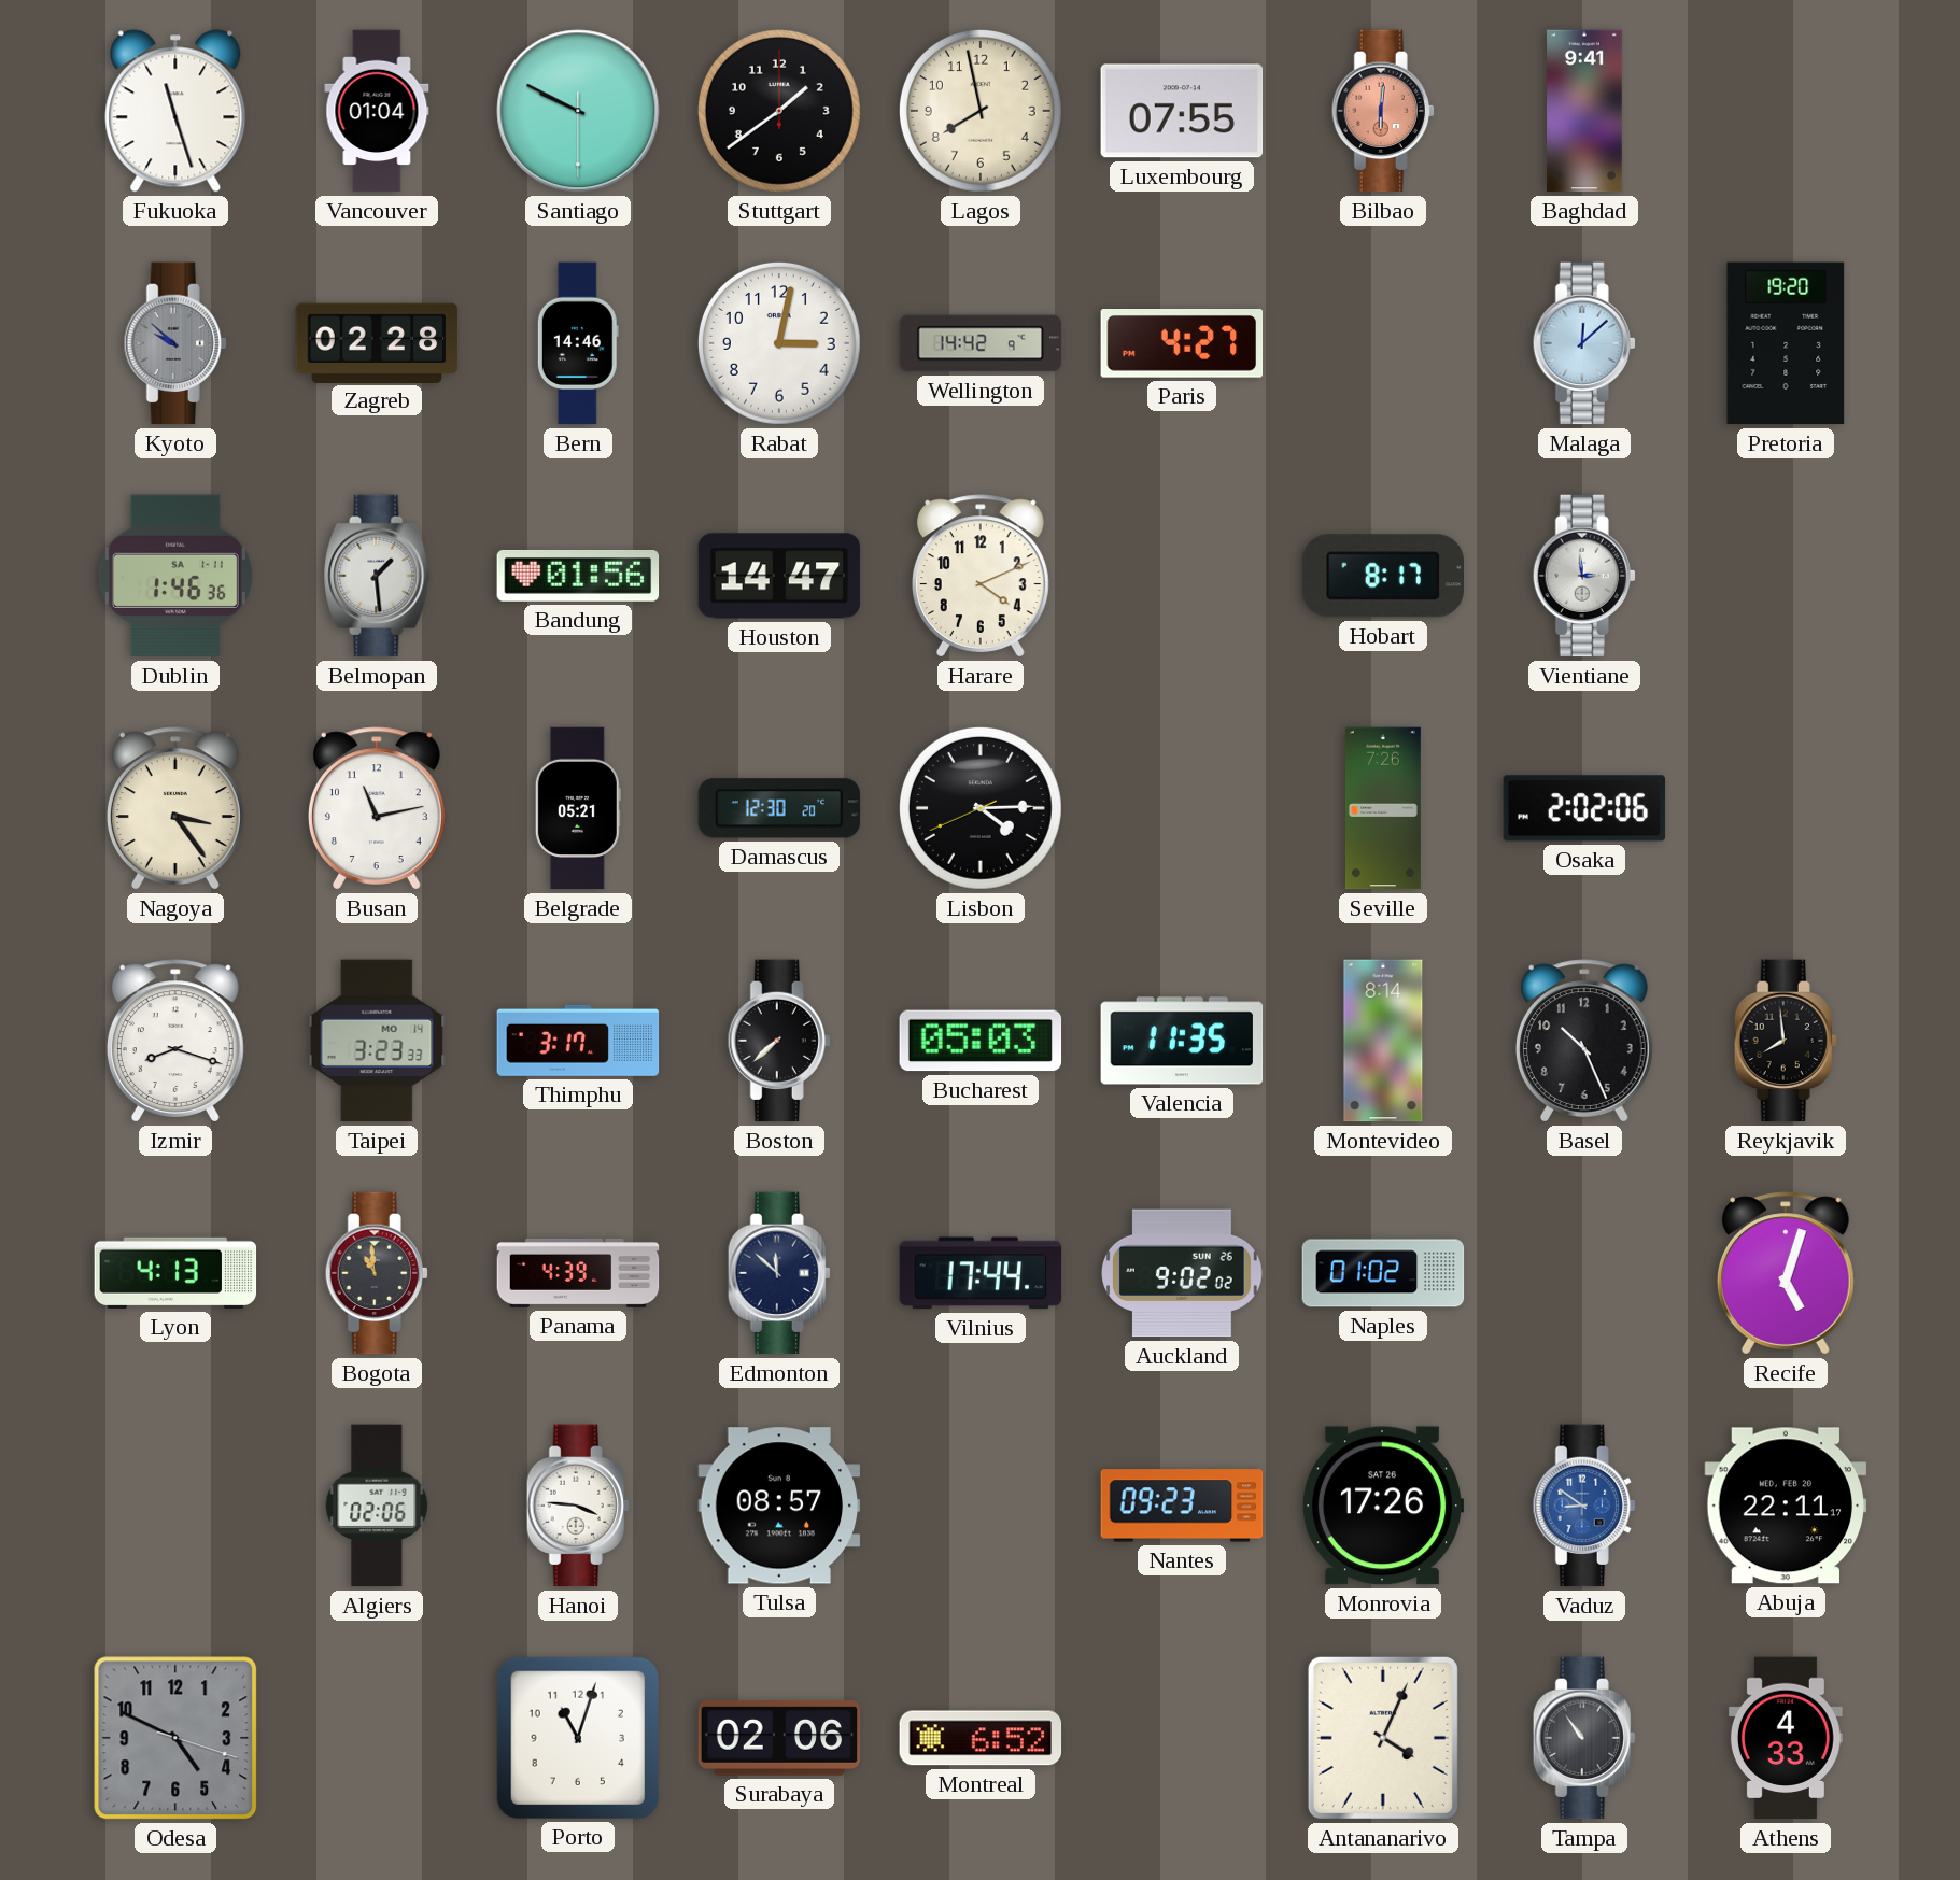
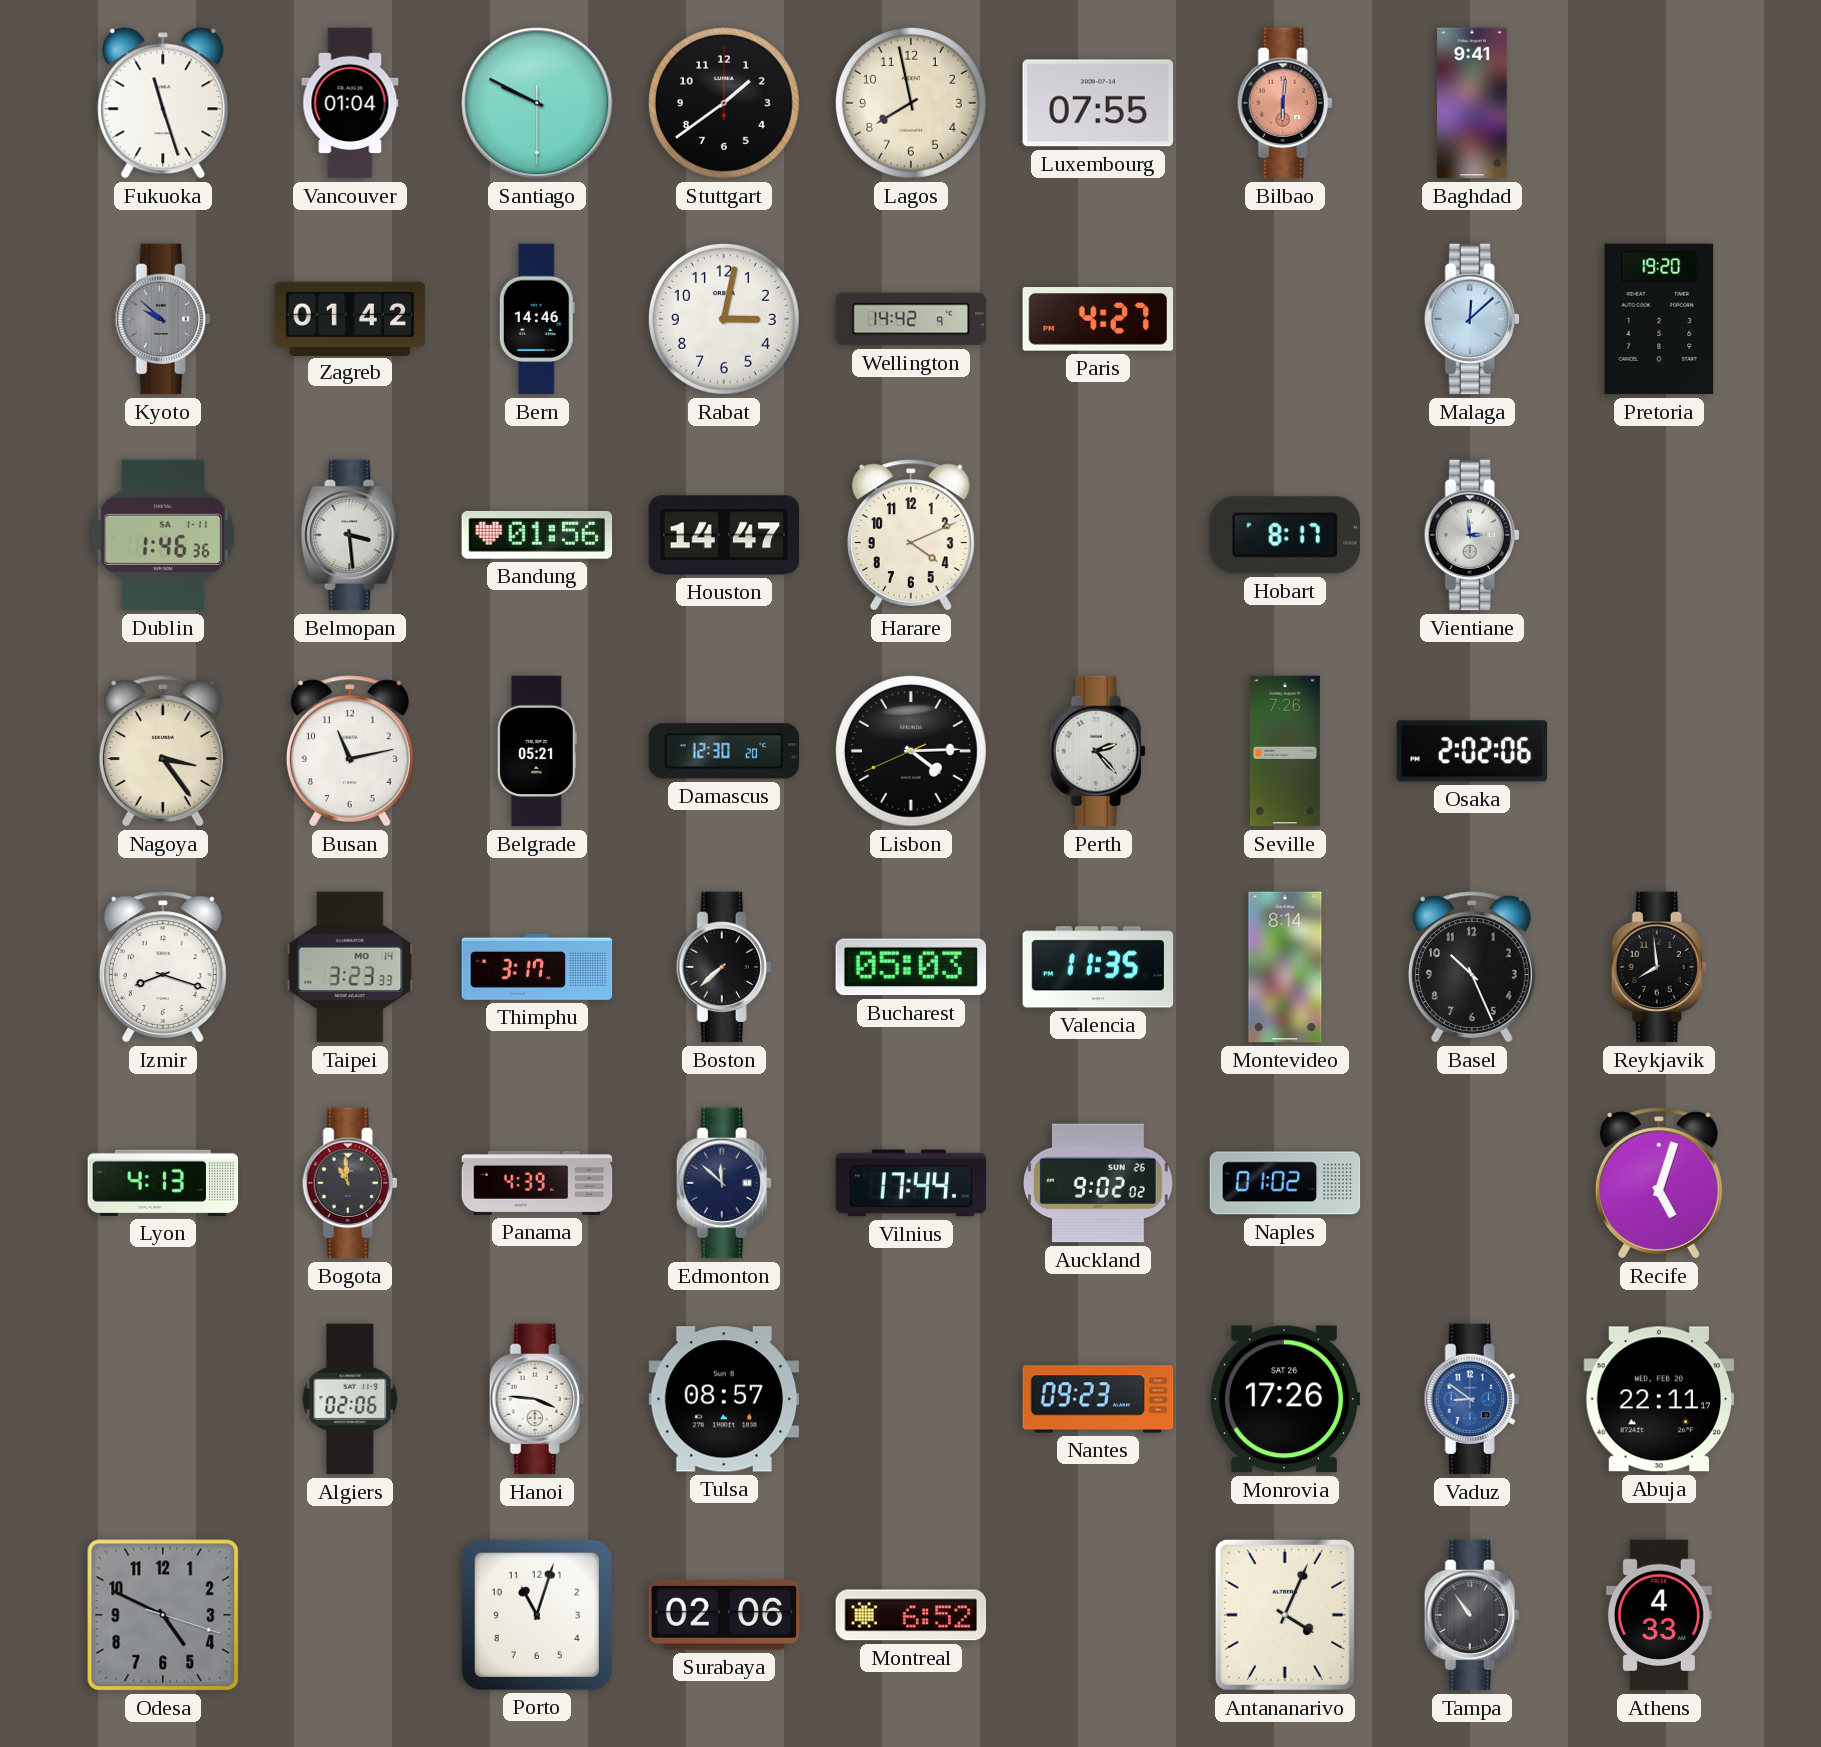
Zagreb: 02:28 -> 01:42 (350, 318)
Belmopan: 1:29 -> 3:29 (350, 535)
Perth: none -> 2:23 (1098, 751)
